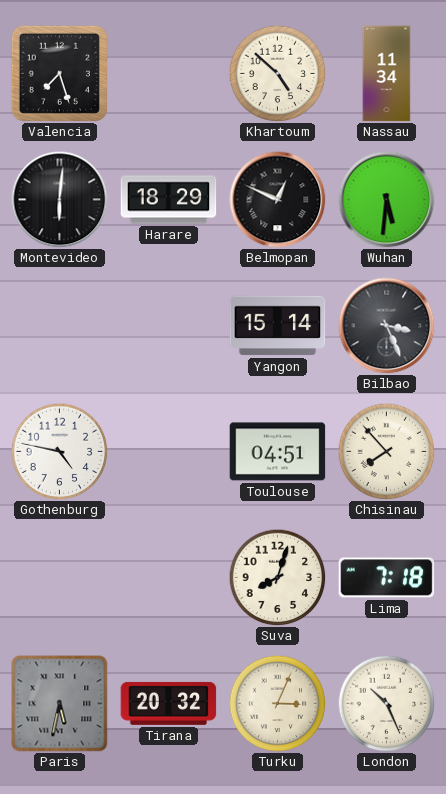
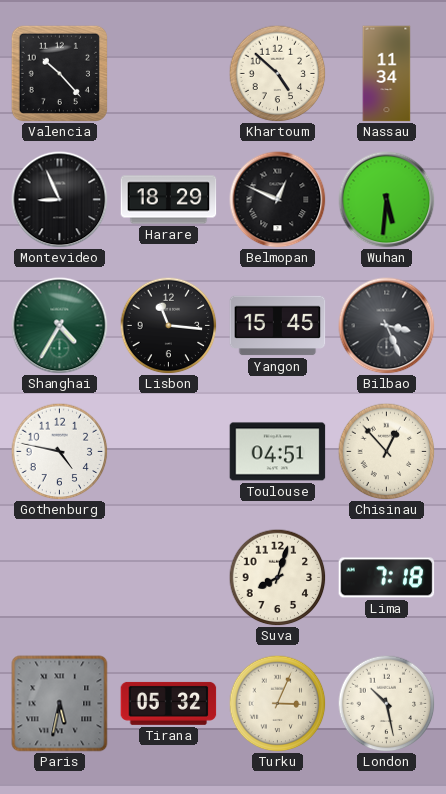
Valencia: 7:27 -> 10:23 (59, 73)
Montevideo: 6:01 -> 8:56 (60, 200)
Shanghai: none -> 4:35 (60, 326)
Lisbon: none -> 11:16 (168, 325)
Yangon: 15:14 -> 15:45 (278, 326)
Chisinau: 7:53 -> 12:53 (386, 451)
Tirana: 20:32 -> 05:32 (169, 703)
London: 10:26 -> 10:28 (386, 703)
